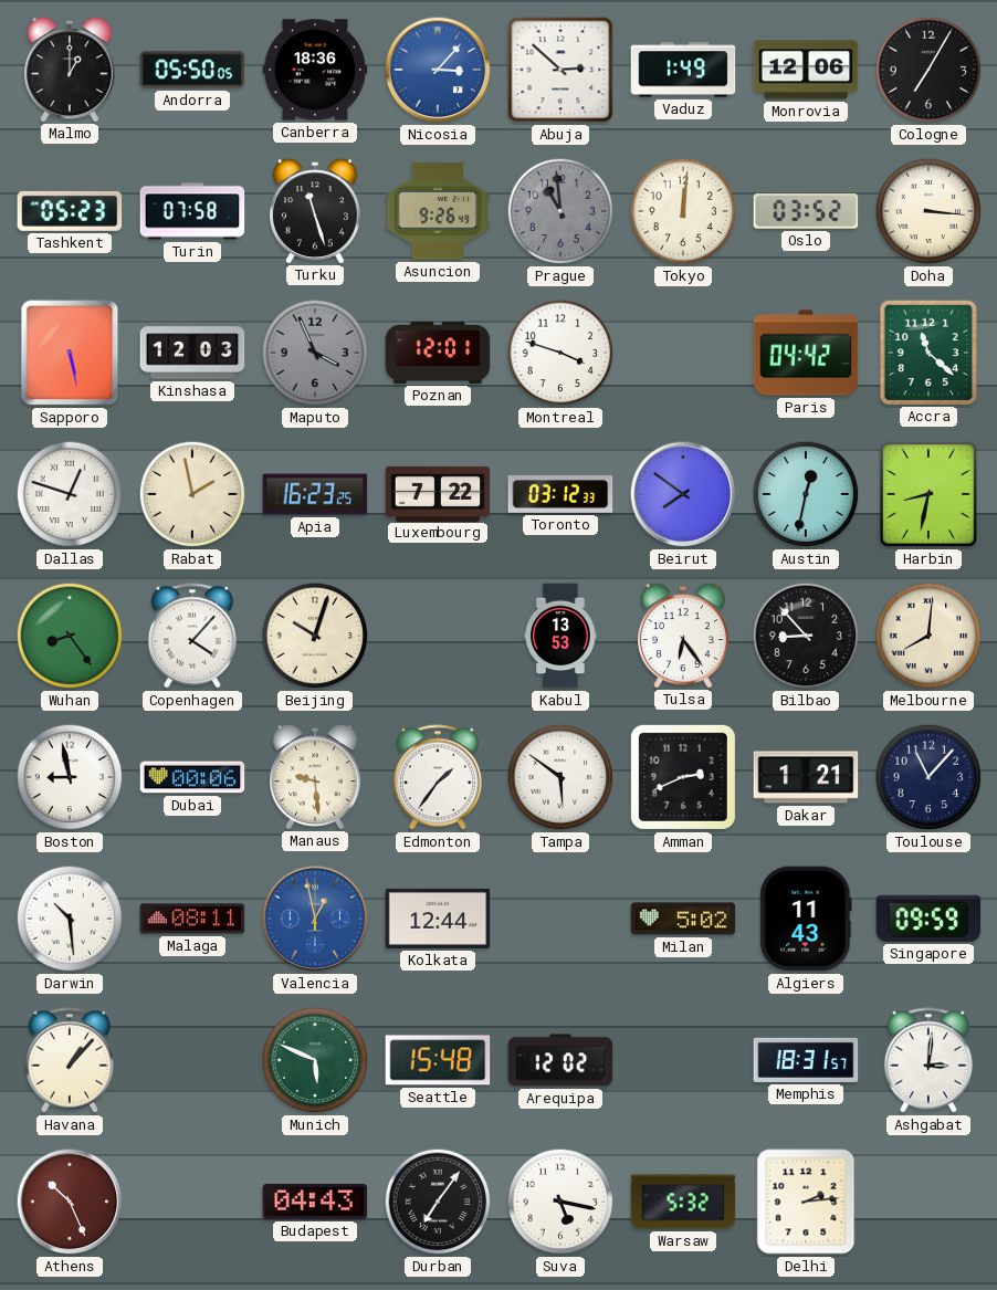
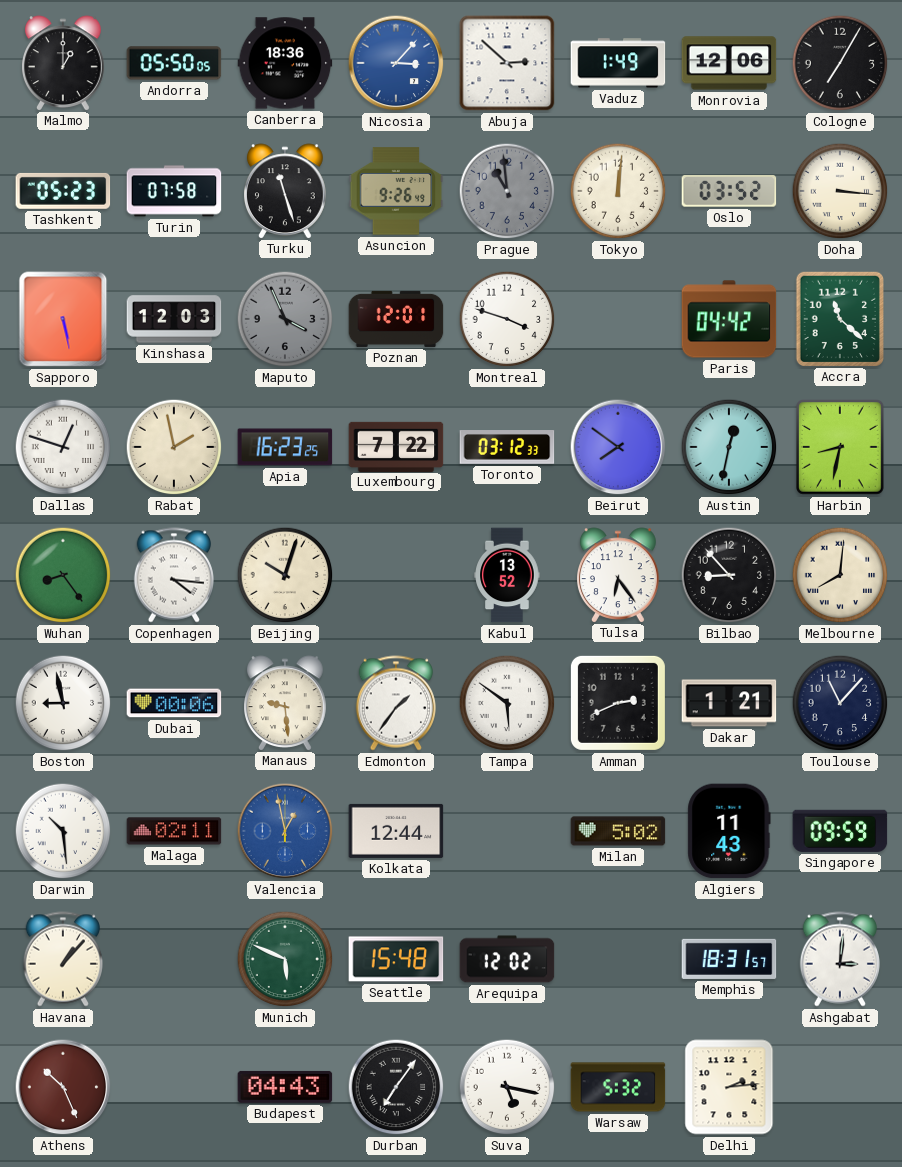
Copenhagen: 4:07 -> 4:16 (174, 575)
Kabul: 13:53 -> 13:52 (507, 575)
Malaga: 08:11 -> 02:11 (174, 831)
